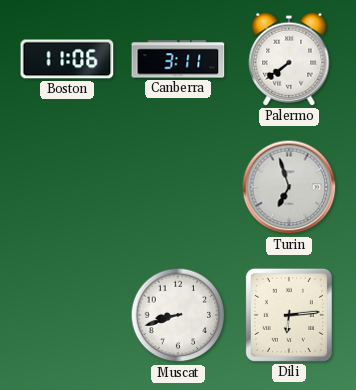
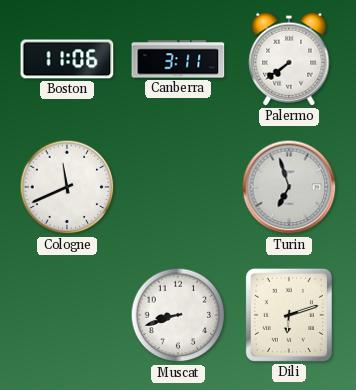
Cologne: none -> 11:41 (67, 187)
Dili: 6:14 -> 6:12 (289, 315)
